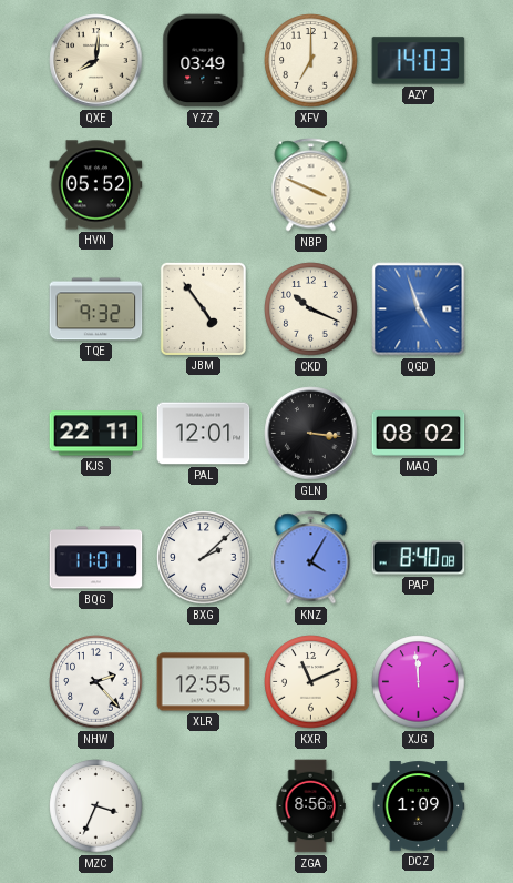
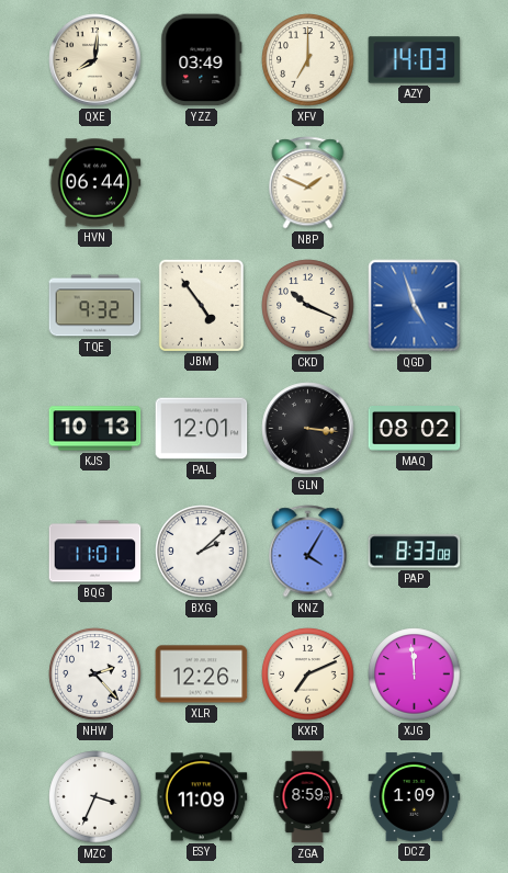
HVN: 05:52 -> 06:44 (95, 183)
NBP: 3:49 -> 1:49 (308, 183)
KJS: 22:11 -> 10:13 (95, 429)
PAP: 8:40 -> 8:33 (415, 552)
XLR: 12:55 -> 12:26 (202, 674)
KXR: 11:11 -> 7:11 (308, 674)
ESY: none -> 11:09 (202, 797)
ZGA: 8:56 -> 8:59 (307, 797)
